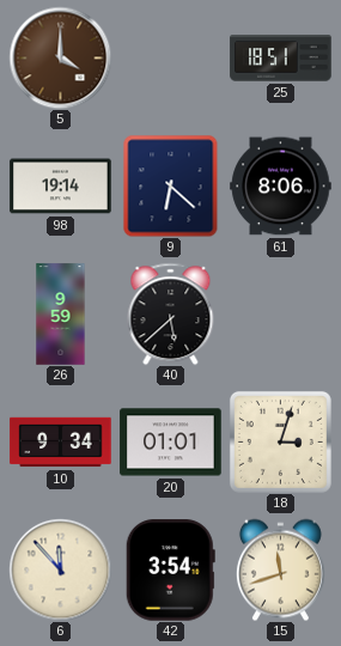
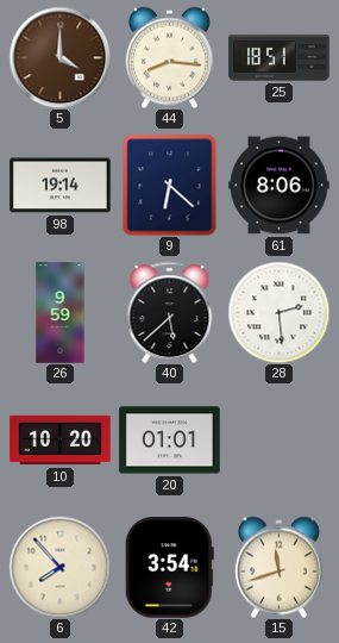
44: none -> 8:16 (169, 57)
28: none -> 2:29 (278, 312)
10: 9:34 -> 10:20 (61, 441)
18: 3:03 -> none (280, 441)
6: 11:53 -> 7:53 (59, 567)
